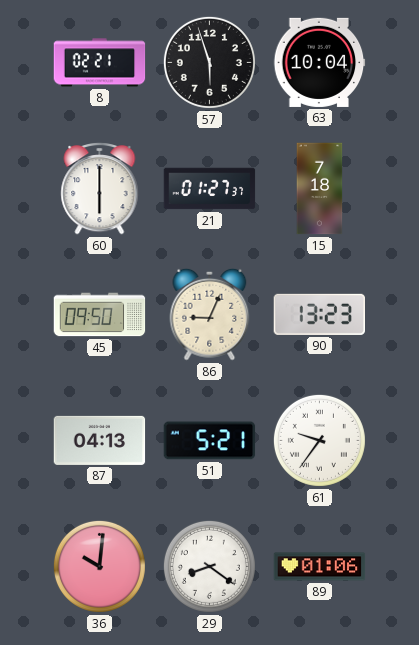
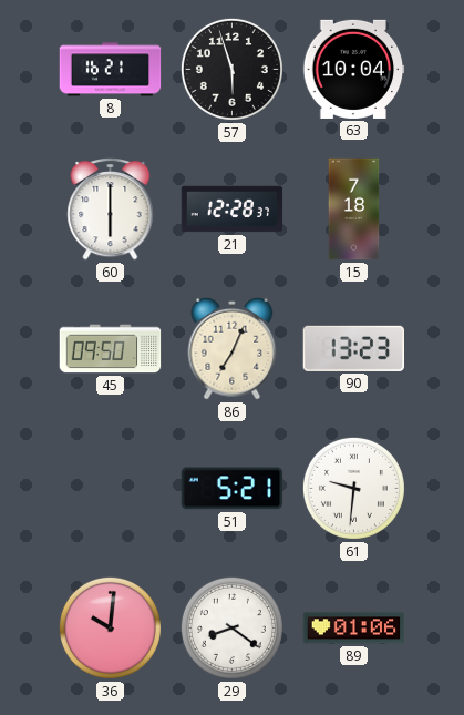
8: 02:21 -> 16:21 (111, 70)
21: 01:27 -> 12:28 (233, 210)
86: 9:04 -> 7:04 (233, 348)
87: 04:13 -> none (100, 440)
61: 9:36 -> 9:31 (353, 488)
